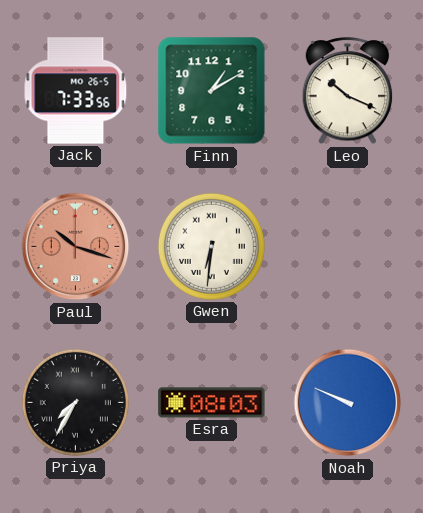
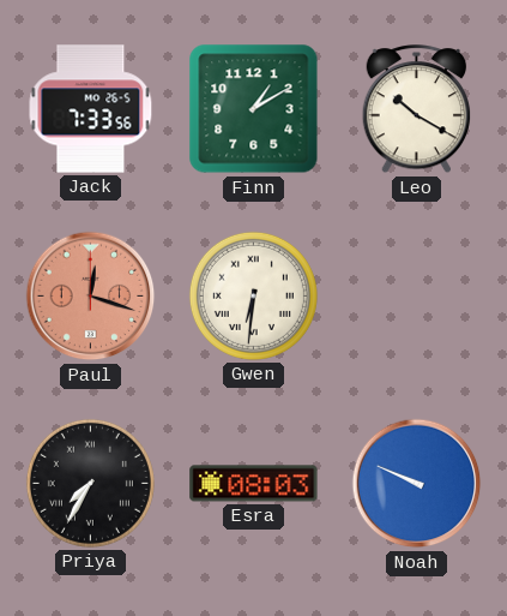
Leo: 10:19 -> 10:20 (417, 109)
Paul: 10:18 -> 12:18 (91, 297)
